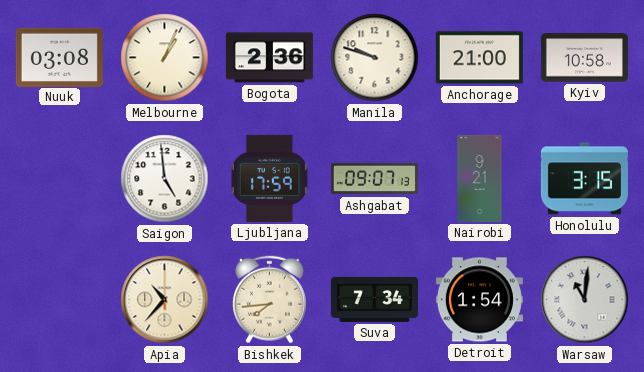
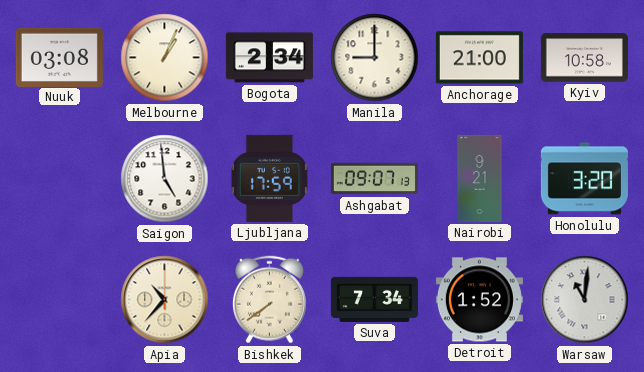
Bogota: 2:36 -> 2:34 (269, 58)
Manila: 9:48 -> 9:00 (375, 58)
Honolulu: 3:15 -> 3:20 (584, 179)
Bishkek: 7:44 -> 7:39 (269, 300)
Detroit: 1:54 -> 1:52 (479, 300)
